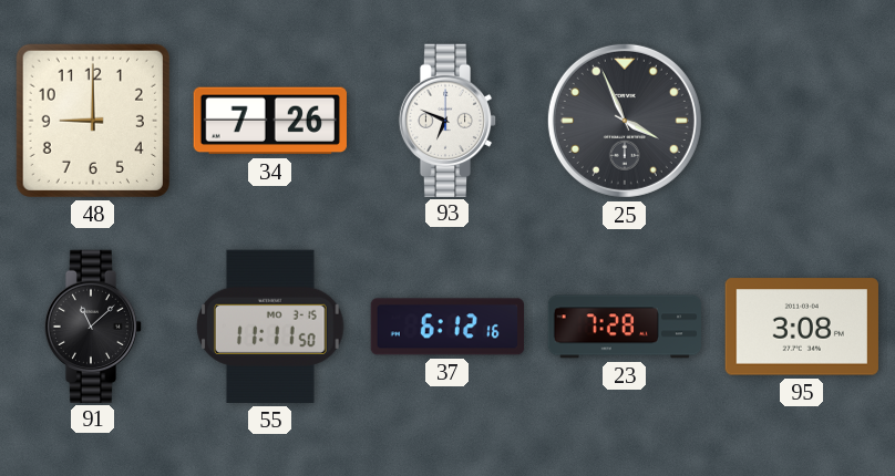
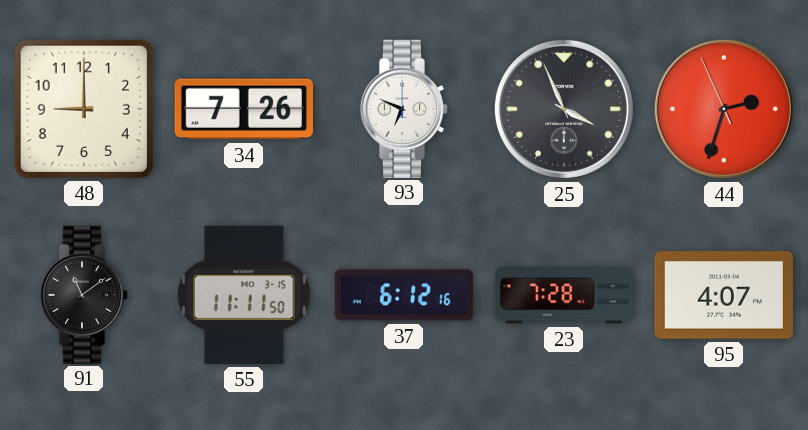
44: none -> 2:32 (724, 109)
91: 11:08 -> 11:09 (84, 294)
95: 3:08 -> 4:07 (724, 295)
